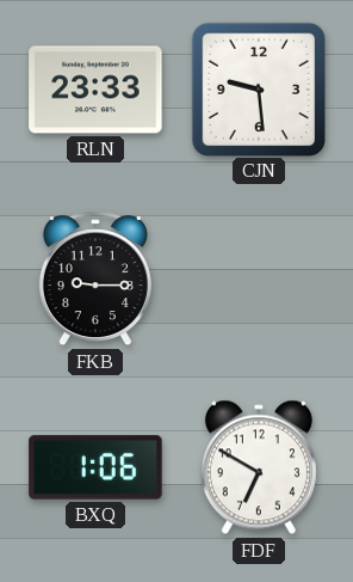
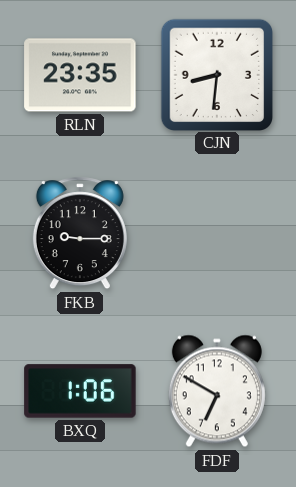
RLN: 23:33 -> 23:35 (80, 75)
CJN: 9:29 -> 8:31 (216, 74)
